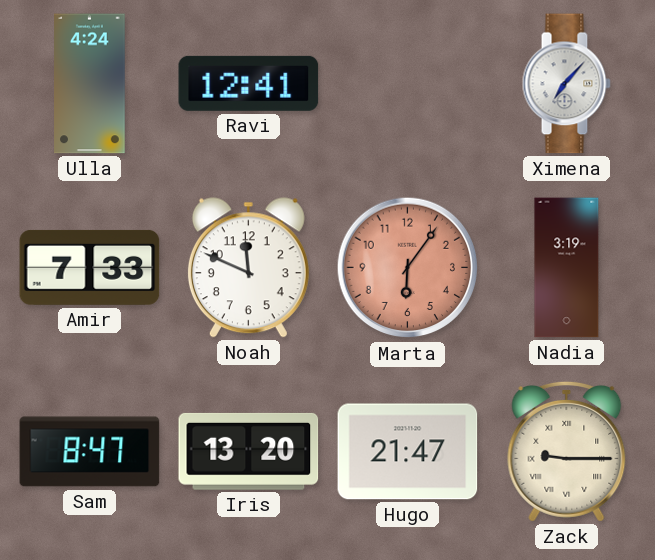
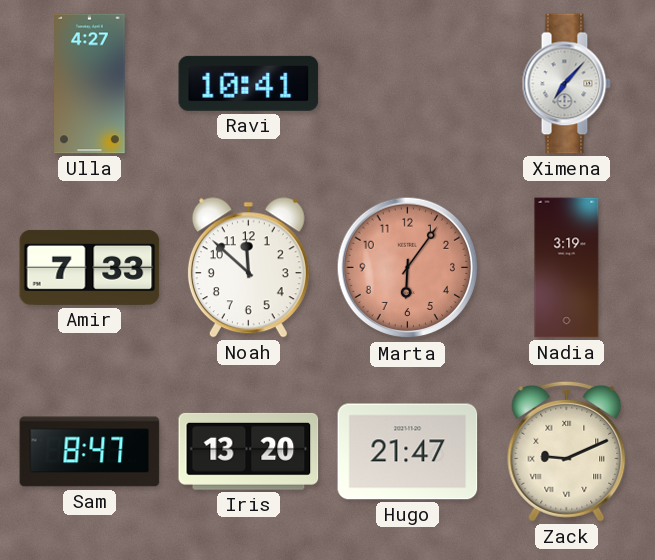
Ulla: 4:24 -> 4:27 (90, 84)
Ravi: 12:41 -> 10:41 (249, 83)
Noah: 11:49 -> 11:52 (248, 268)
Zack: 9:15 -> 9:11 (567, 451)
